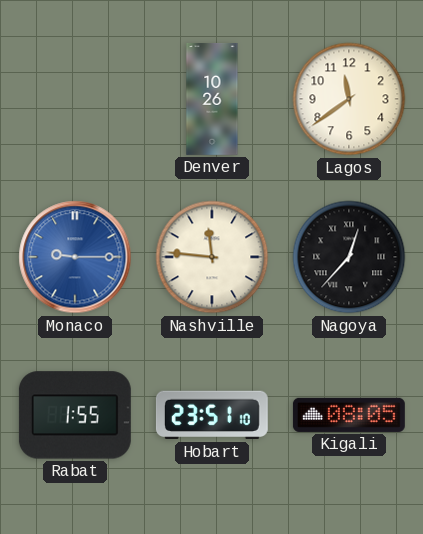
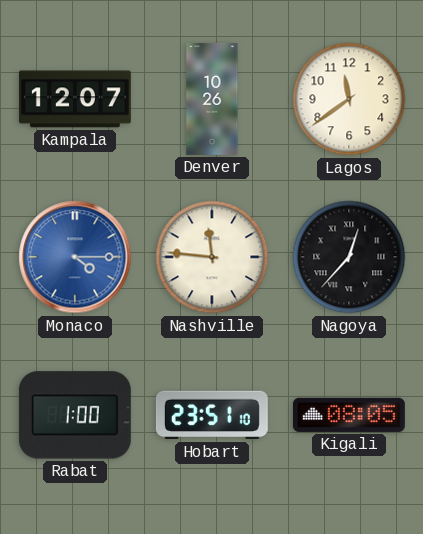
Kampala: none -> 12:07 (75, 99)
Monaco: 9:15 -> 4:15 (75, 257)
Rabat: 1:55 -> 1:00 (75, 415)
